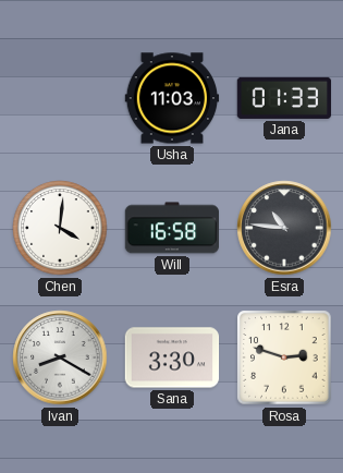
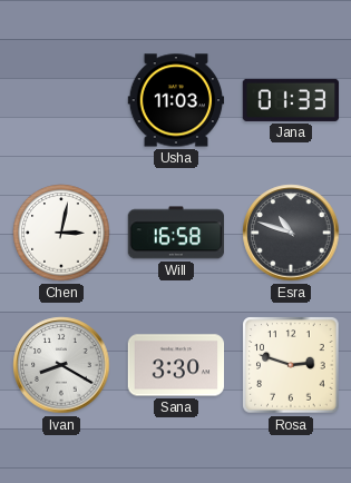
Chen: 4:01 -> 3:02 (61, 233)
Esra: 10:46 -> 10:48 (291, 233)
